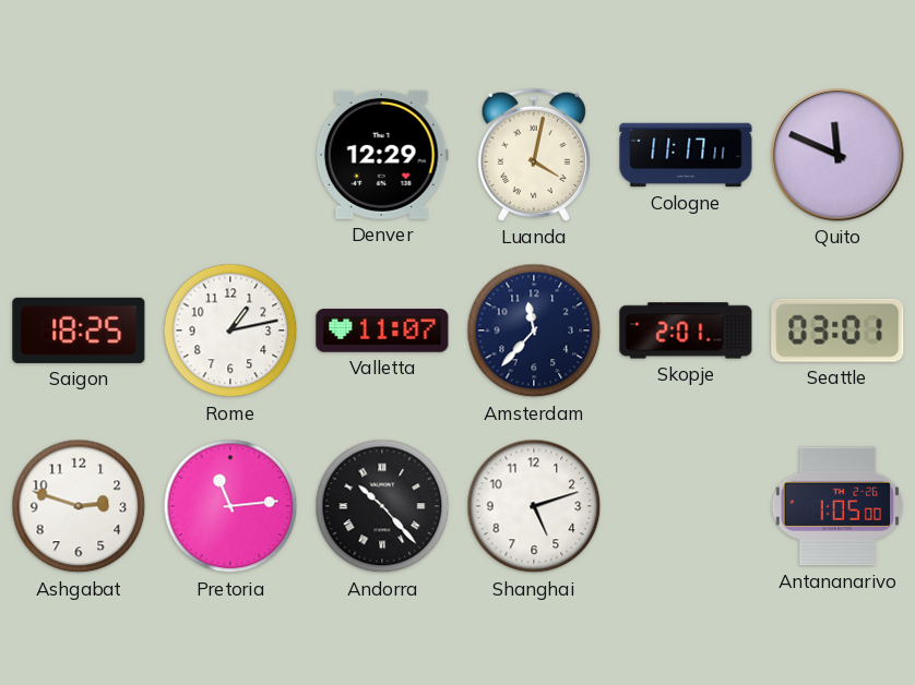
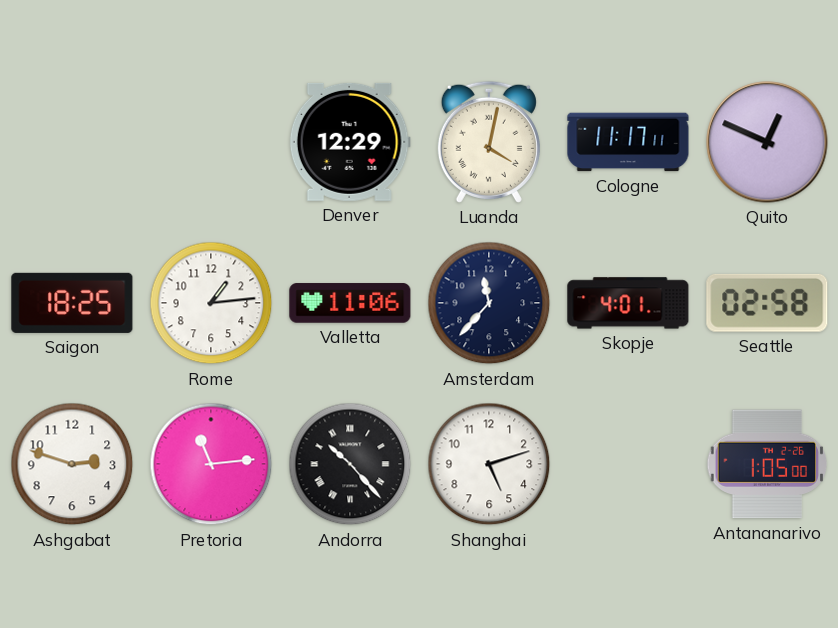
Quito: 11:49 -> 12:49 (767, 142)
Rome: 1:13 -> 1:14 (211, 303)
Valletta: 11:07 -> 11:06 (350, 303)
Skopje: 2:01 -> 4:01 (628, 303)
Seattle: 03:01 -> 02:58 (767, 303)
